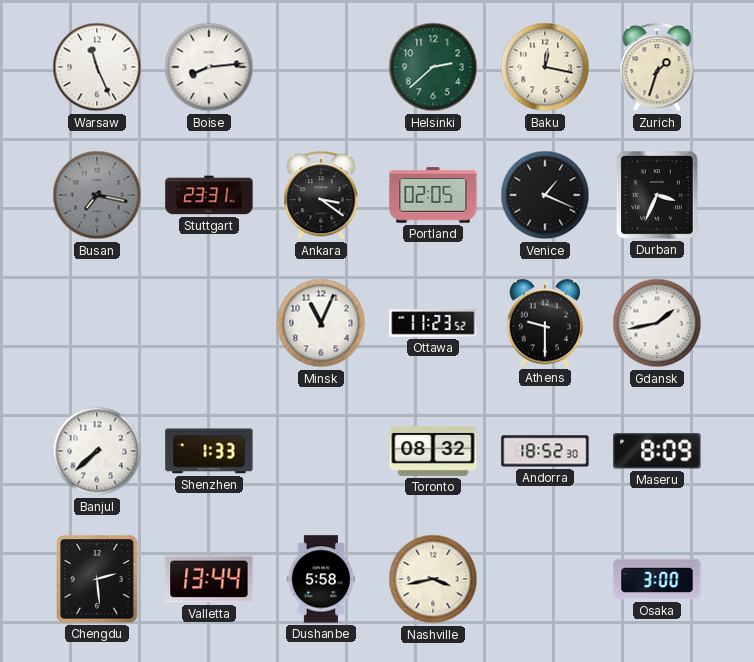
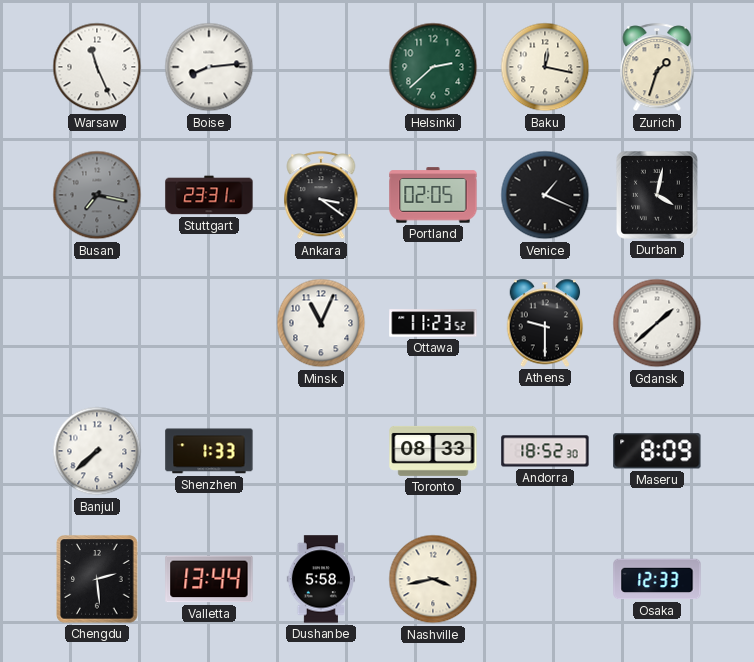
Durban: 3:34 -> 4:02 (658, 196)
Gdansk: 1:43 -> 1:38 (657, 323)
Toronto: 08:32 -> 08:33 (433, 451)
Osaka: 3:00 -> 12:33 (657, 579)
